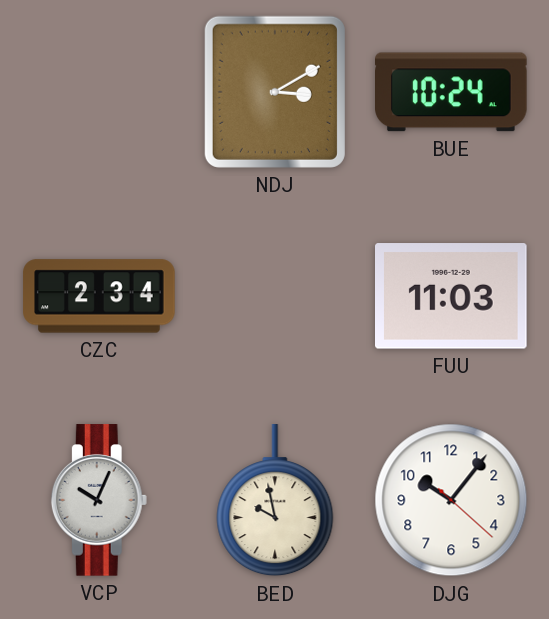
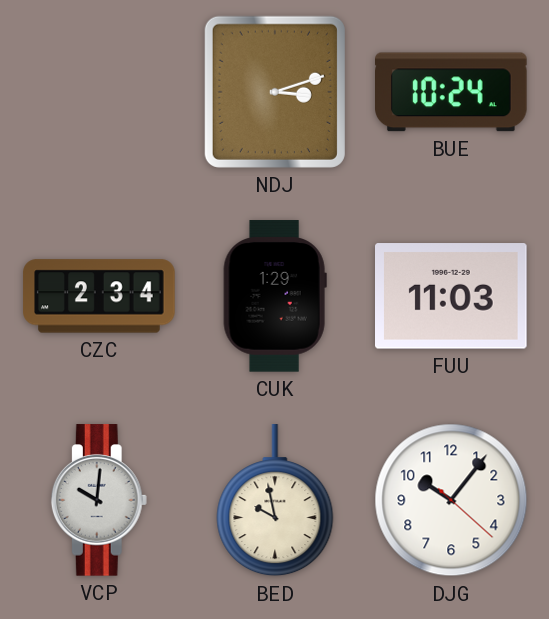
NDJ: 3:10 -> 3:12 (275, 92)
CUK: none -> 1:29 (275, 296)
VCP: 10:04 -> 10:01 (99, 500)
